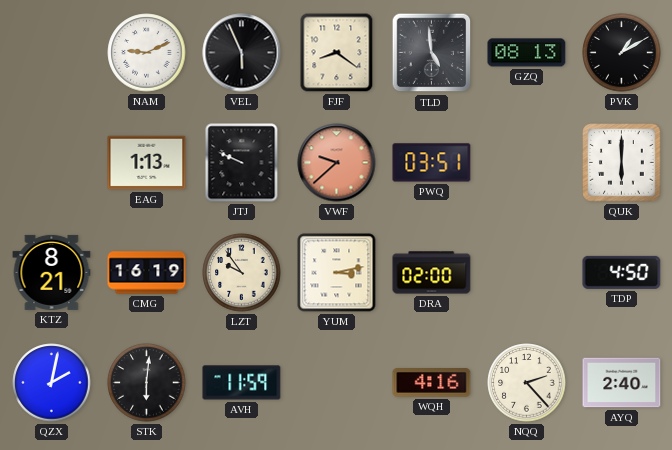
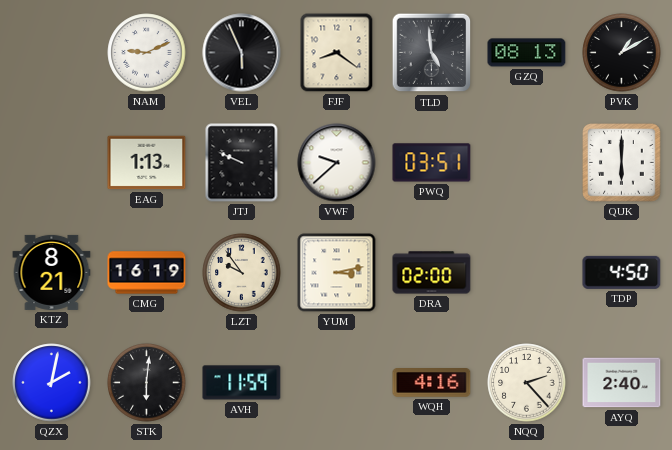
VWF dial: salmon -> white (337, 163)
